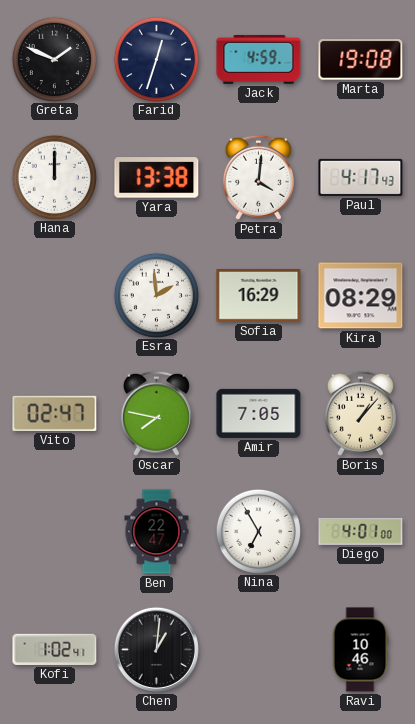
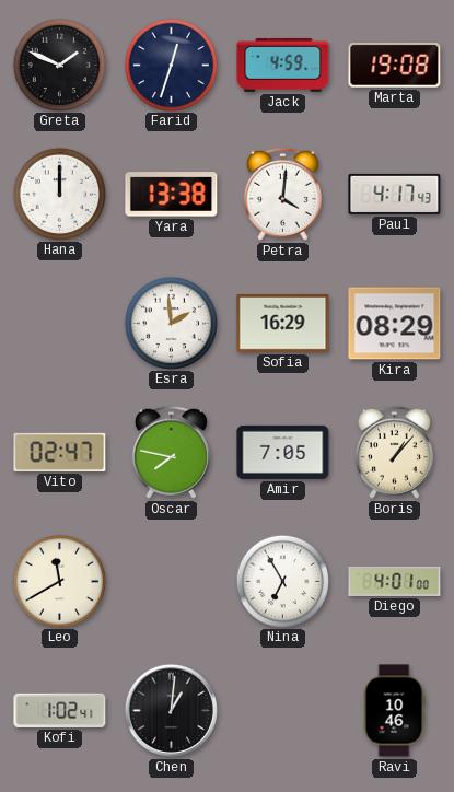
Leo: none -> 11:40 (59, 581)
Ben: 22:47 -> none (157, 532)
